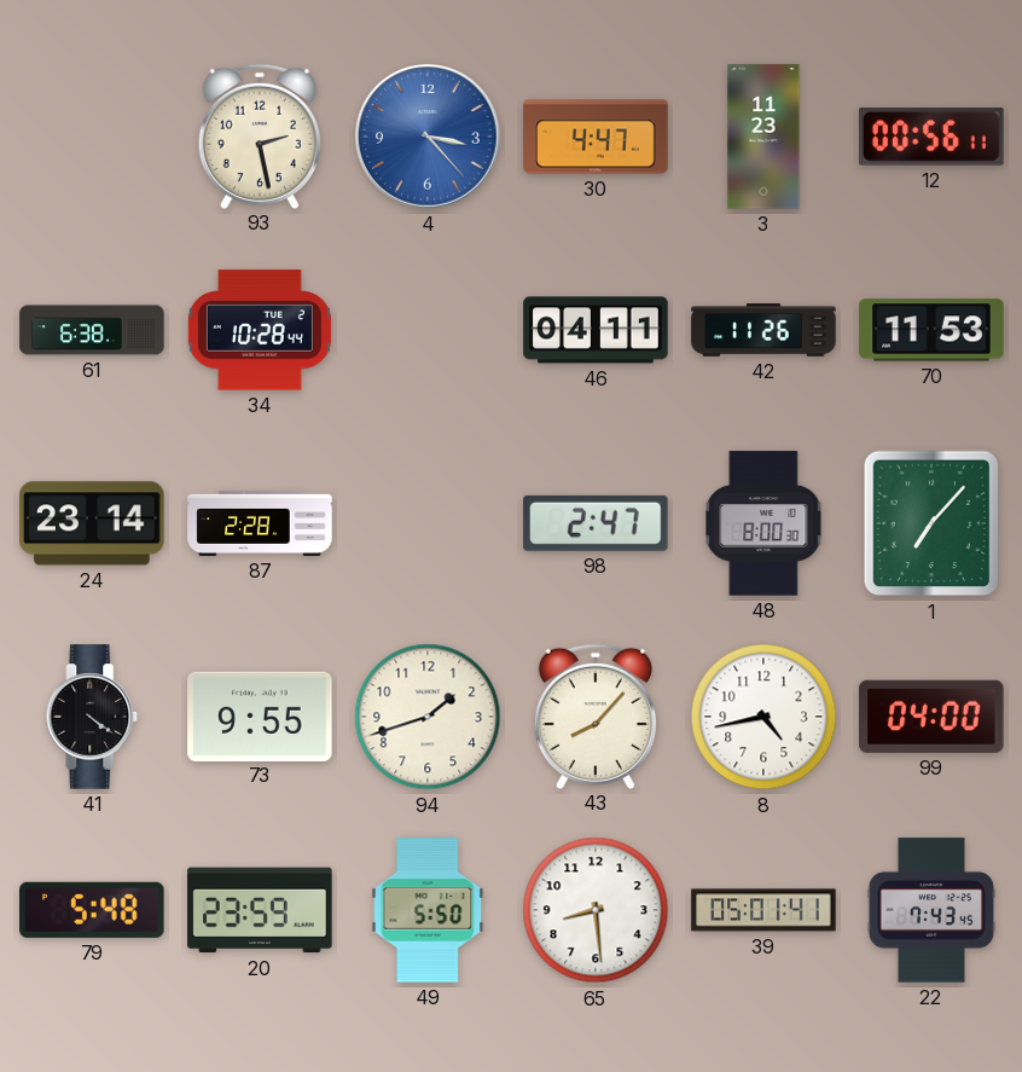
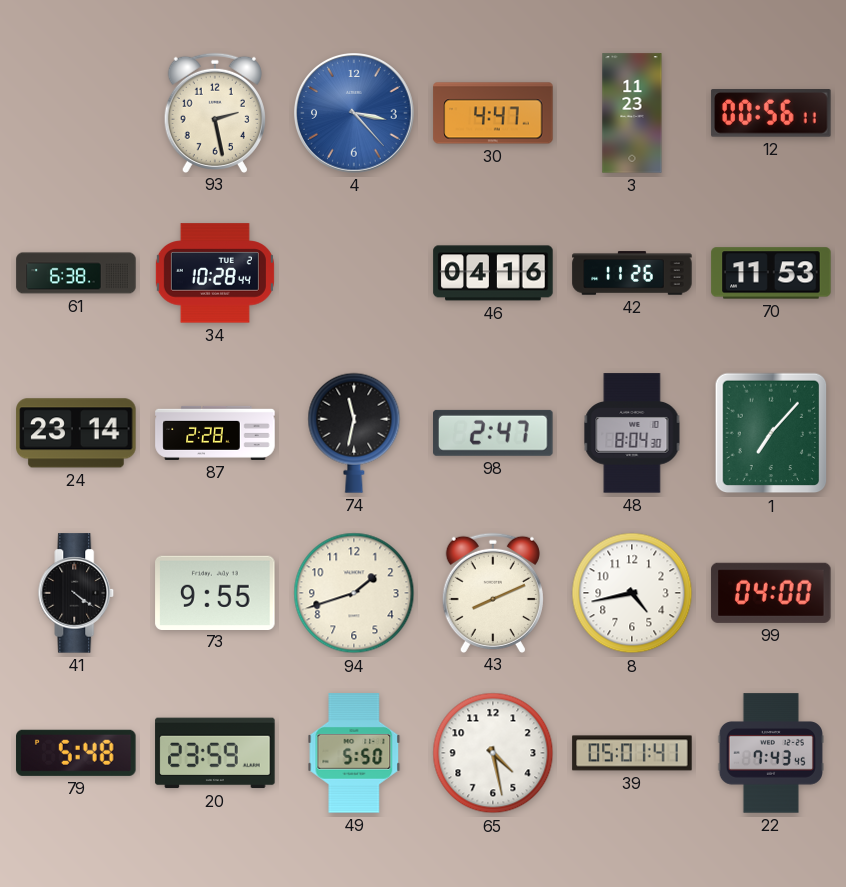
46: 04:11 -> 04:16 (493, 273)
74: none -> 11:32 (354, 433)
48: 8:00 -> 8:04 (632, 433)
43: 8:07 -> 8:11 (493, 592)
65: 8:29 -> 4:28 (493, 753)
